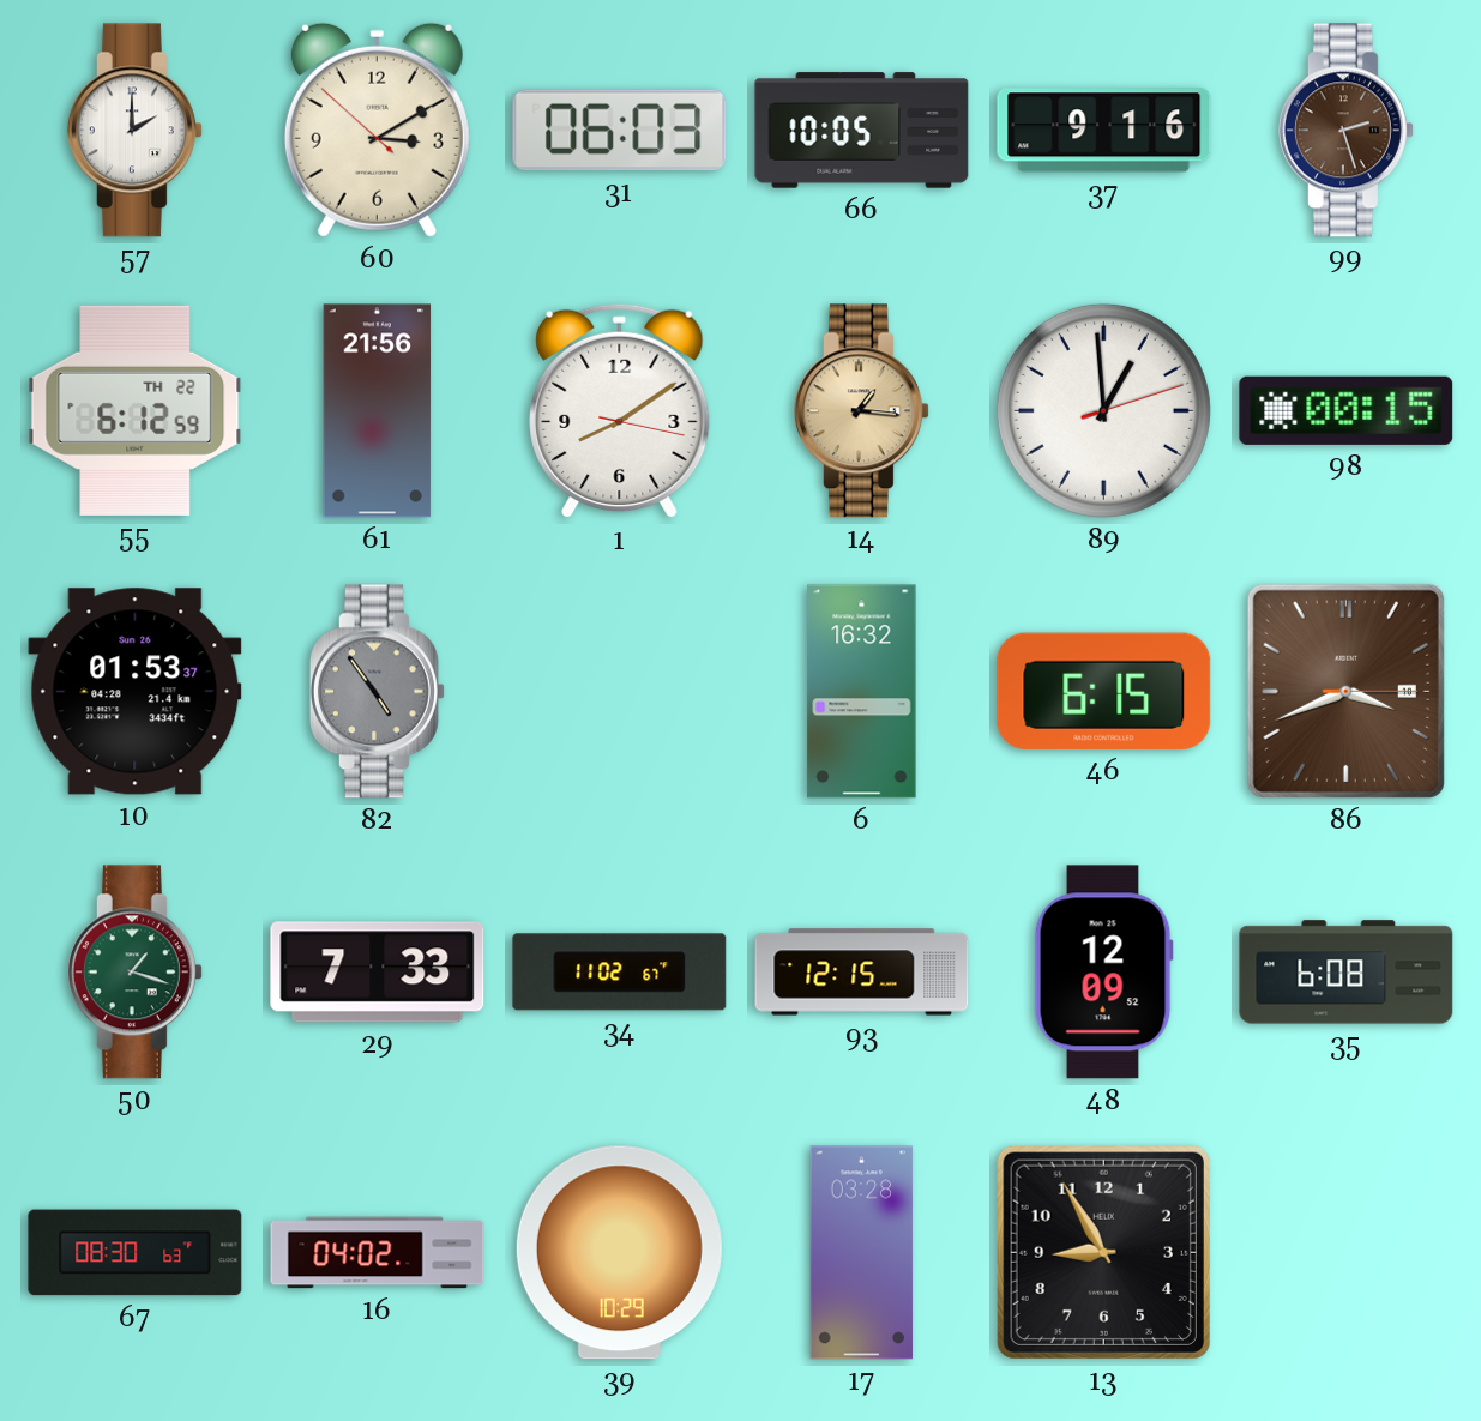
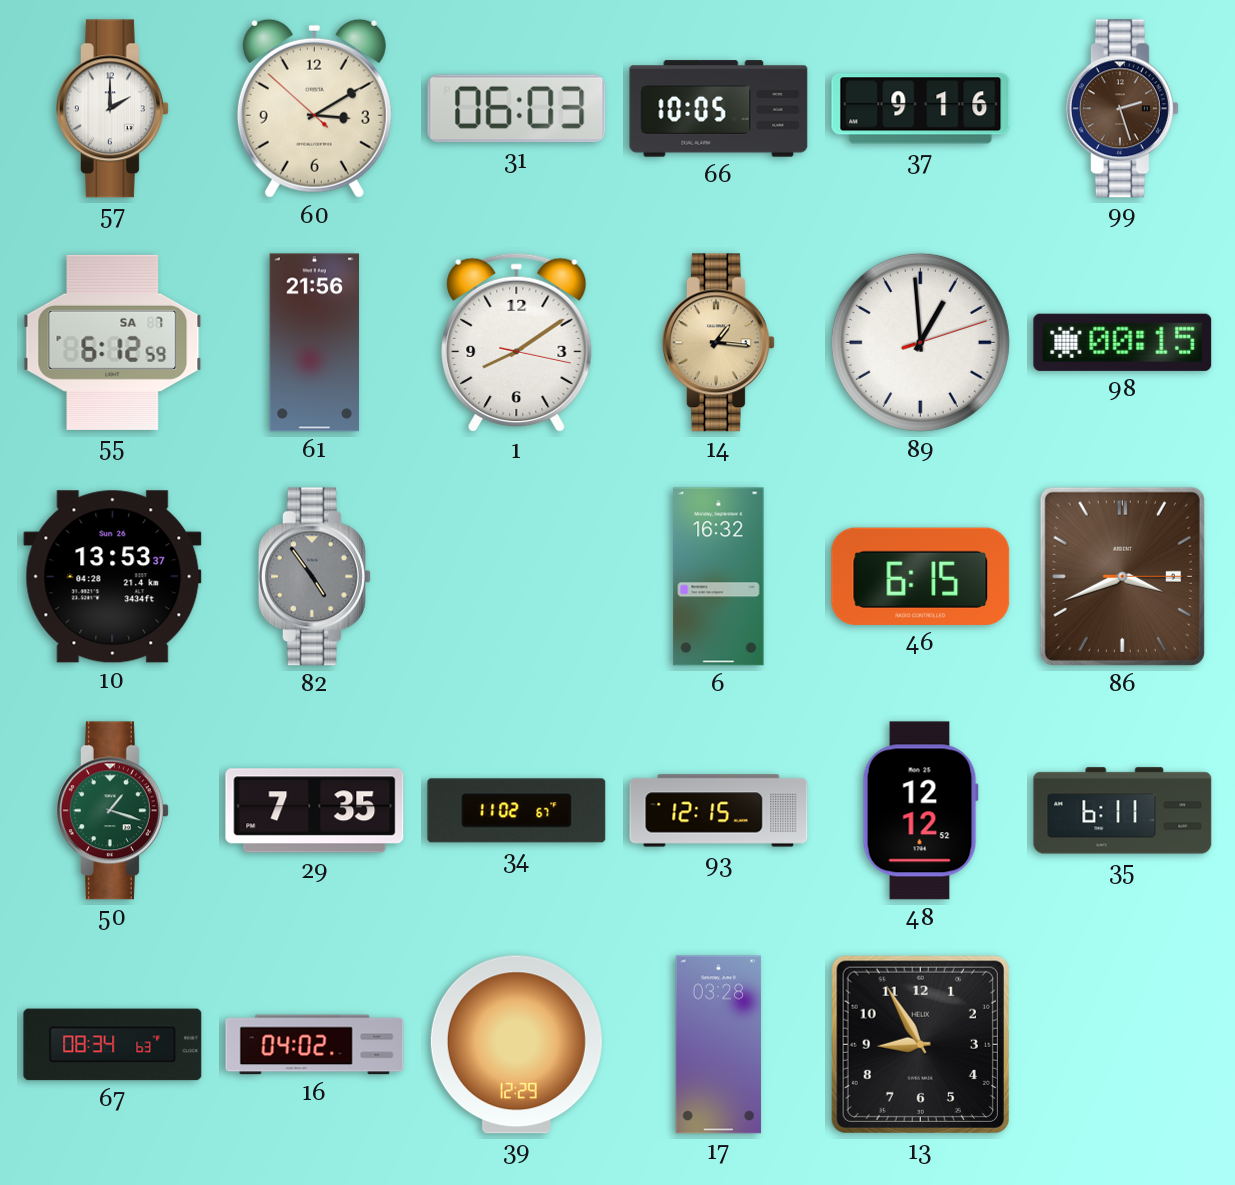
55 date: TH 22 -> SA 7 (113, 342)
10: 01:53 -> 13:53 (113, 577)
86 date: 10 -> 9 (1122, 576)
29: 7:33 -> 7:35 (315, 811)
48: 12:09 -> 12:12 (920, 811)
35: 6:08 -> 6:11 (1123, 811)
67: 08:30 -> 08:34 (113, 1045)
39: 10:29 -> 12:29 (516, 1045)
